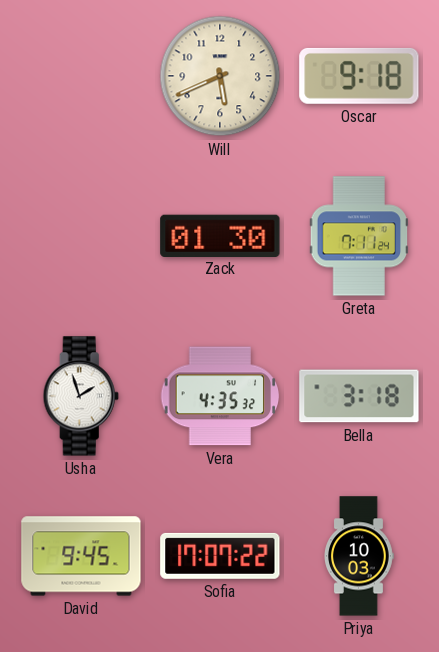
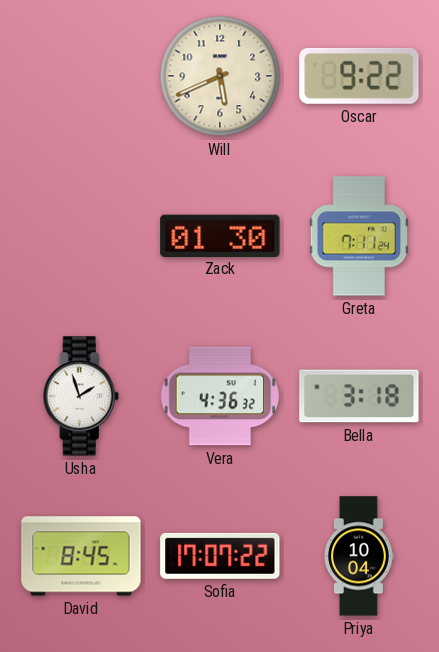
Oscar: 9:18 -> 9:22 (359, 76)
Vera: 4:35 -> 4:36 (220, 396)
David: 9:45 -> 8:45 (81, 556)
Priya: 10:03 -> 10:04 (359, 556)
